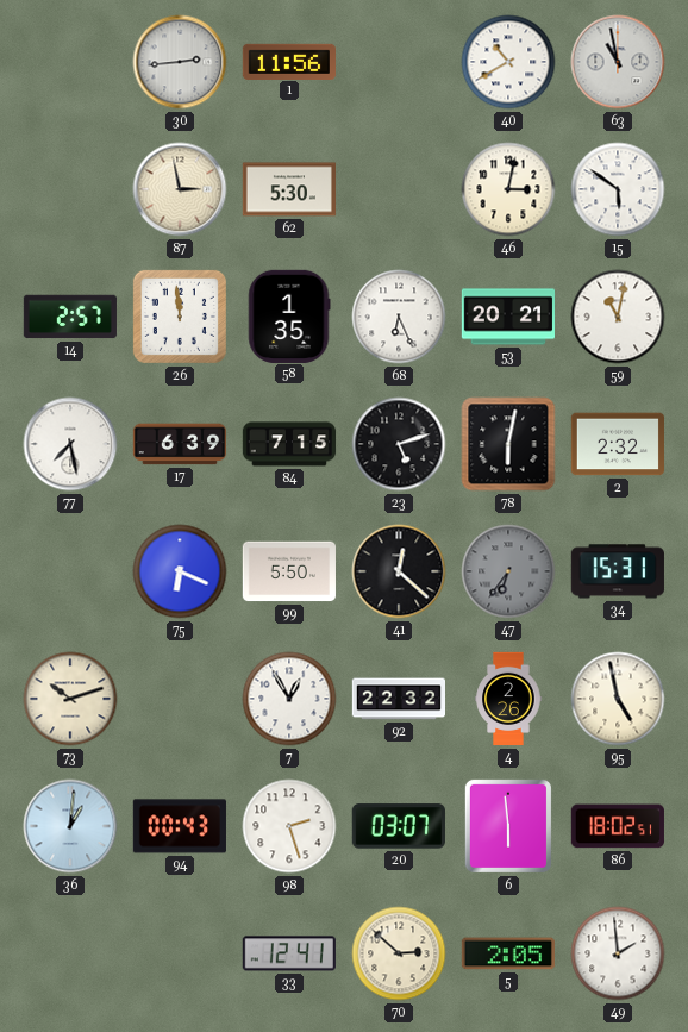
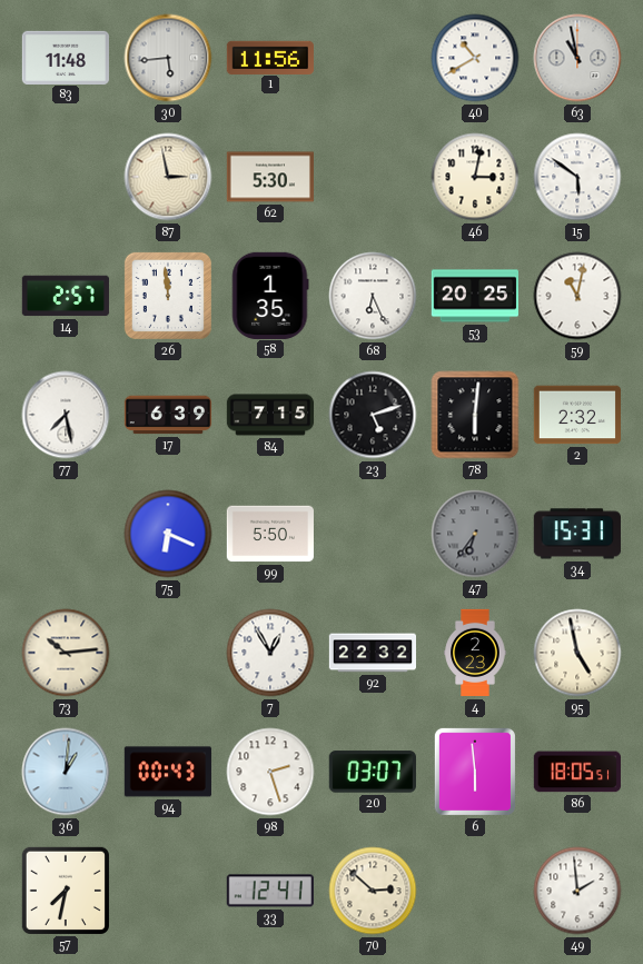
83: none -> 11:48 (66, 57)
30: 2:44 -> 5:44 (168, 58)
53: 20:21 -> 20:25 (474, 296)
78: 6:02 -> 6:01 (475, 415)
41: 12:22 -> none (399, 571)
73: 10:12 -> 10:14 (66, 653)
4: 2:26 -> 2:23 (475, 653)
86: 18:02 -> 18:05 (577, 772)
57: none -> 7:32 (66, 891)
5: 2:05 -> none (508, 953)
